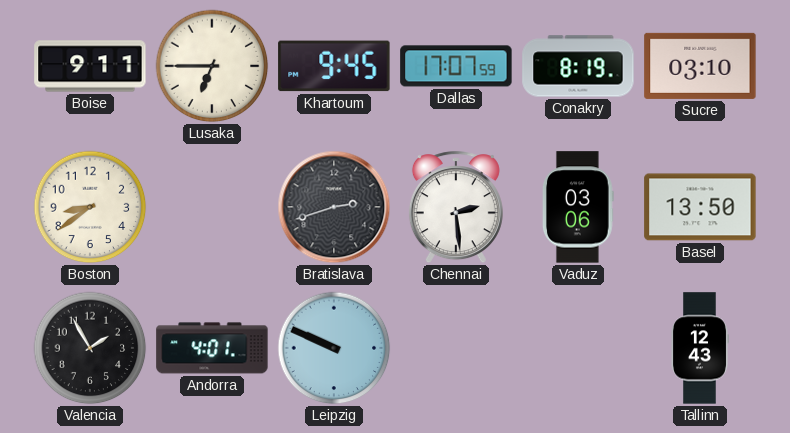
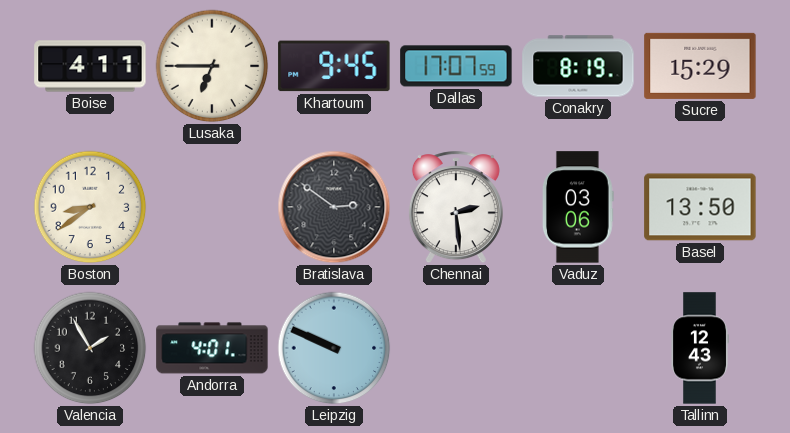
Boise: 9:11 -> 4:11 (90, 66)
Sucre: 03:10 -> 15:29 (700, 66)
Bratislava: 2:42 -> 2:51 (334, 207)
